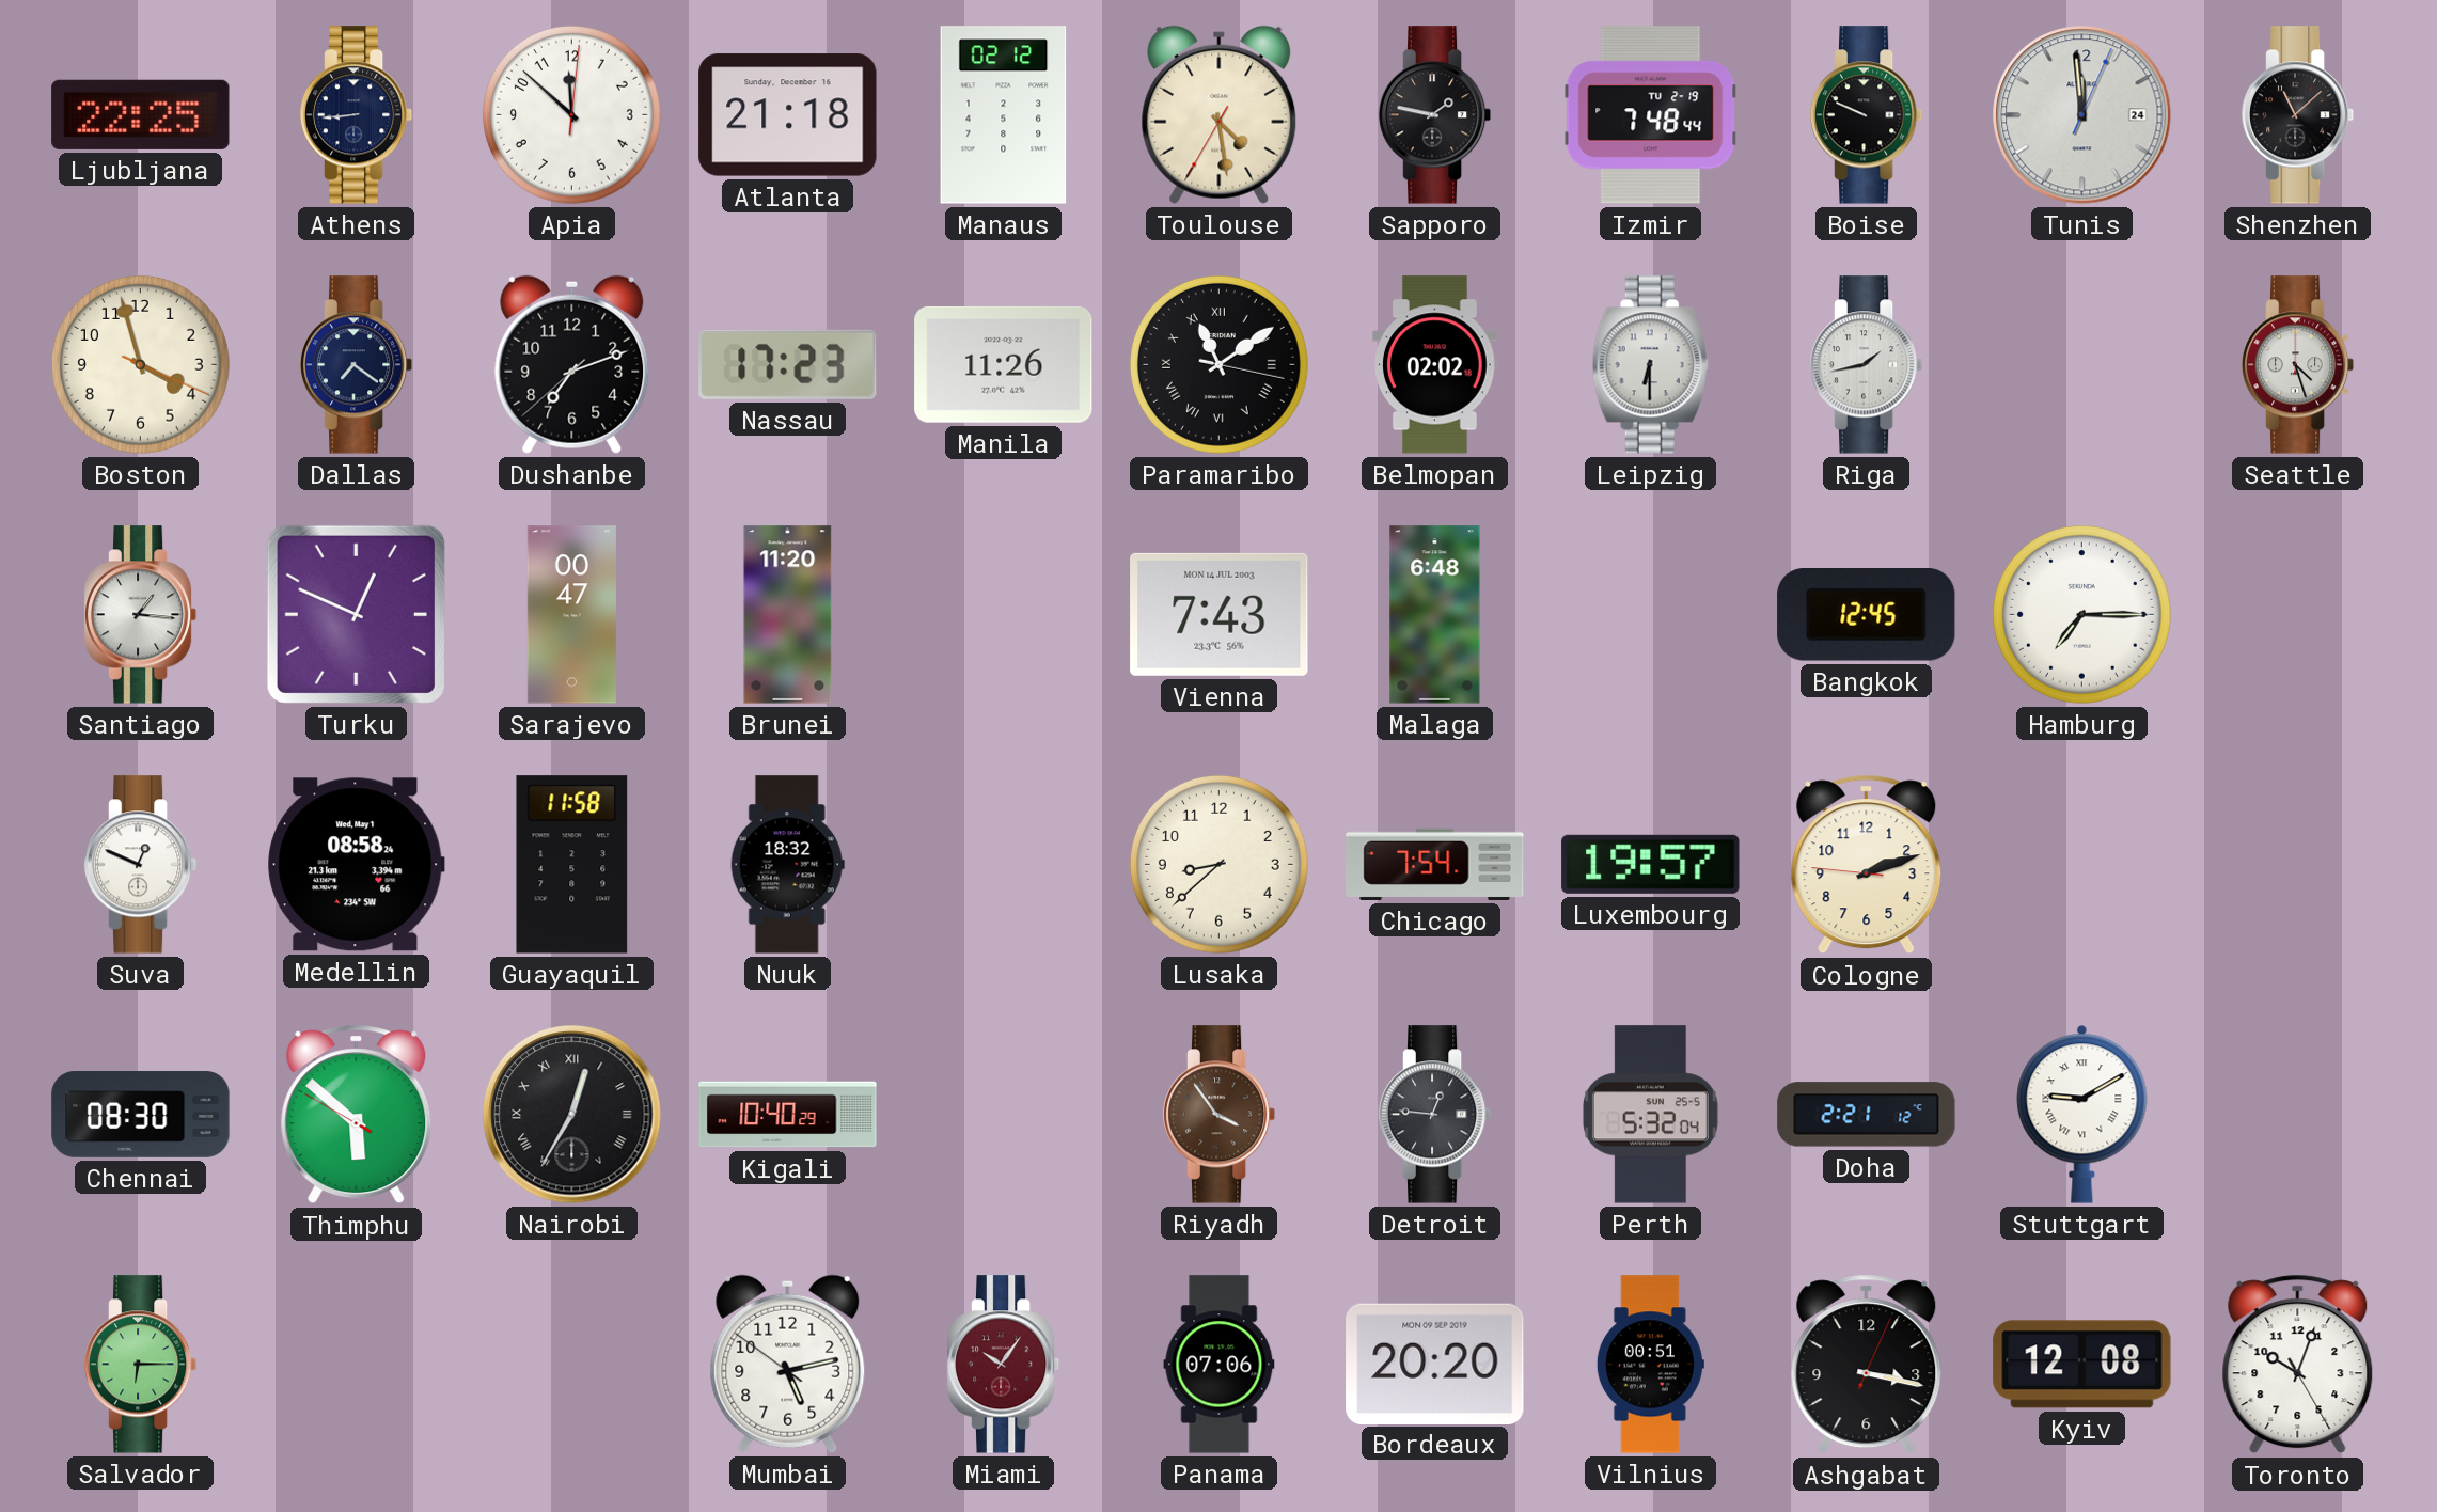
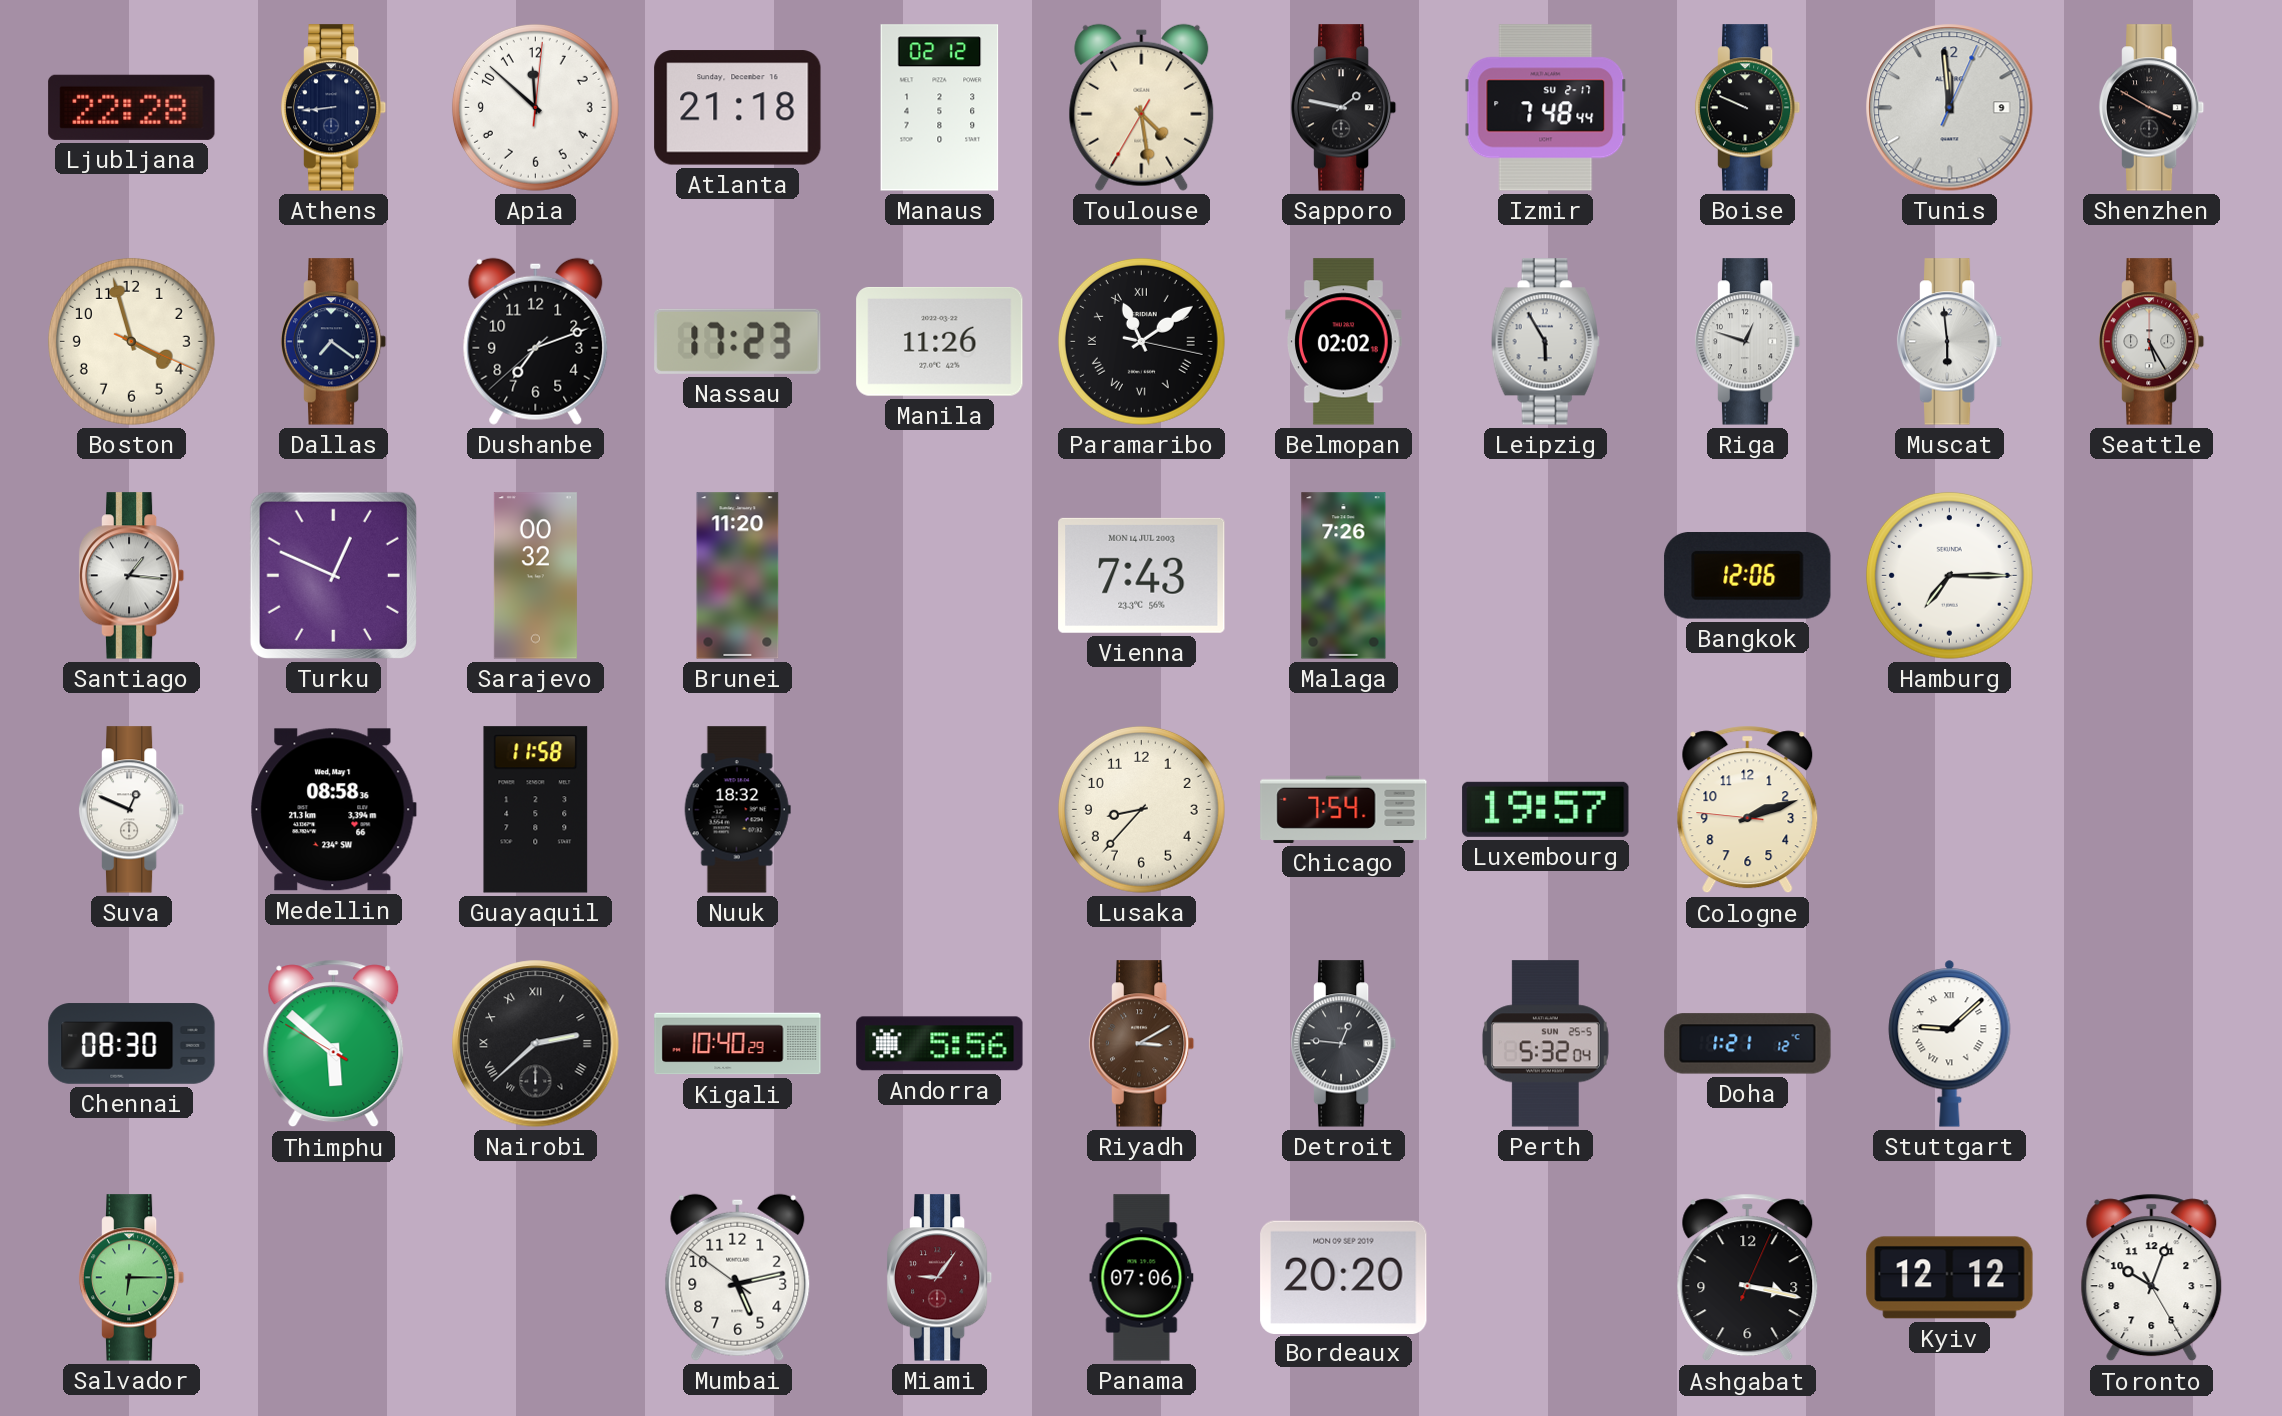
Ljubljana: 22:25 -> 22:28 (132, 107)
Izmir date: TU 2-19 -> SU 2-17 (1546, 108)
Tunis date: 24 -> 9 (1950, 108)
Shenzhen: 11:08 -> 3:50 (2152, 108)
Leipzig: 6:30 -> 5:55 (1545, 342)
Riga: 1:43 -> 12:48 (1748, 342)
Muscat: none -> 5:59 (1950, 342)
Seattle: 4:27 -> 5:25 (2152, 342)
Sarajevo: 00:47 -> 00:32 (535, 576)
Malaga: 6:48 -> 7:26 (1344, 576)
Bangkok: 12:45 -> 12:06 (1748, 576)
Medellin: 08:58:24 -> 08:58:36 (334, 810)
Lusaka: 8:38 -> 8:37 (1141, 809)
Nairobi: 12:35 -> 2:38 (536, 1044)
Andorra: none -> 5:56 (940, 1044)
Riyadh: 3:54 -> 3:10 (1142, 1044)
Doha: 2:21 -> 1:21 (1748, 1044)
Stuttgart: 9:10 -> 9:08 (1950, 1043)
Miami: 10:06 -> 9:06 (940, 1278)
Vilnius: 00:51 -> none (1650, 1365)
Kyiv: 12:08 -> 12:12 (1950, 1278)
